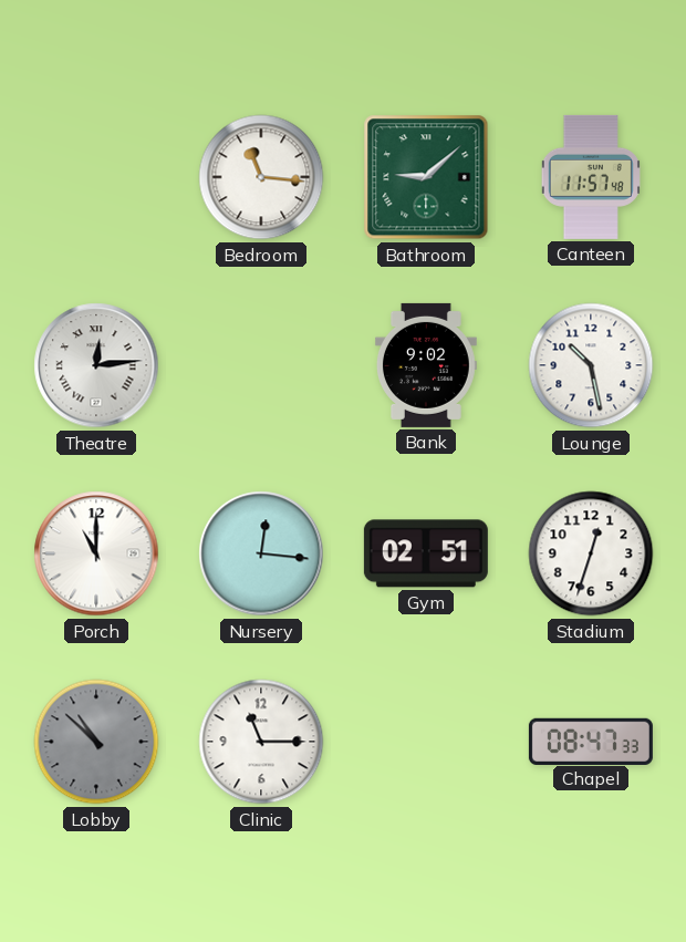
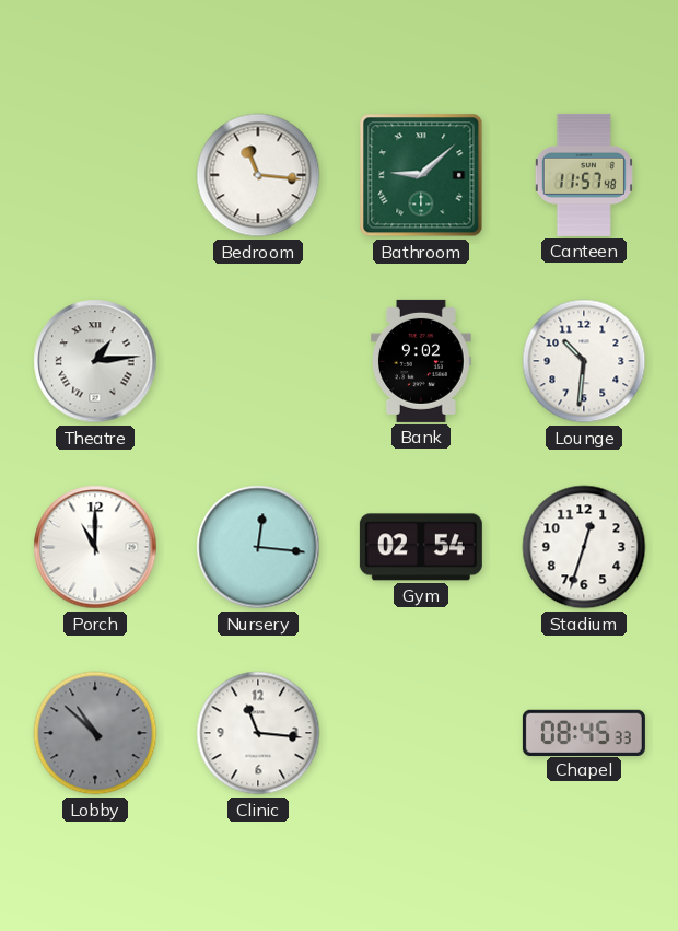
Theatre: 12:14 -> 1:14 (95, 361)
Lounge: 10:28 -> 10:31 (584, 361)
Gym: 02:51 -> 02:54 (421, 547)
Clinic: 11:15 -> 11:16 (258, 733)
Chapel: 08:47 -> 08:45 (584, 732)
